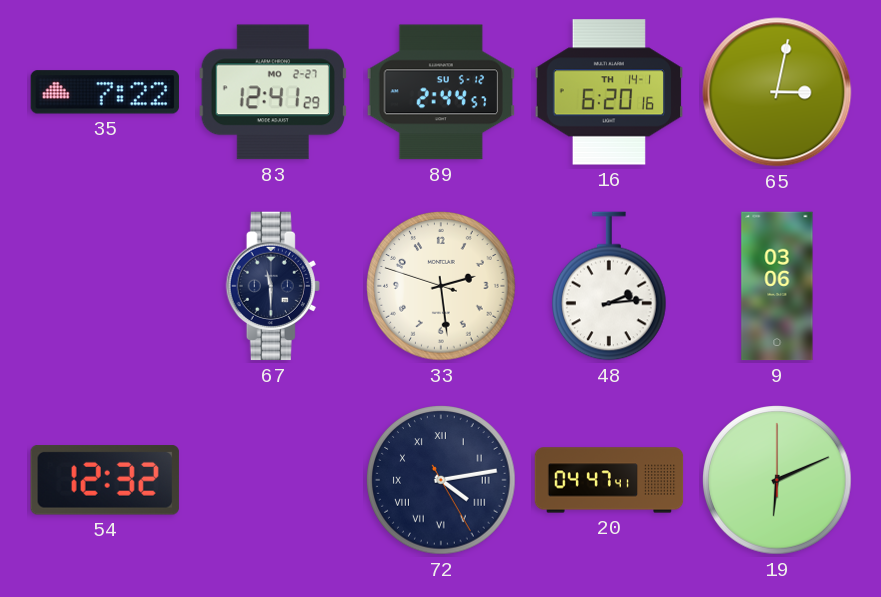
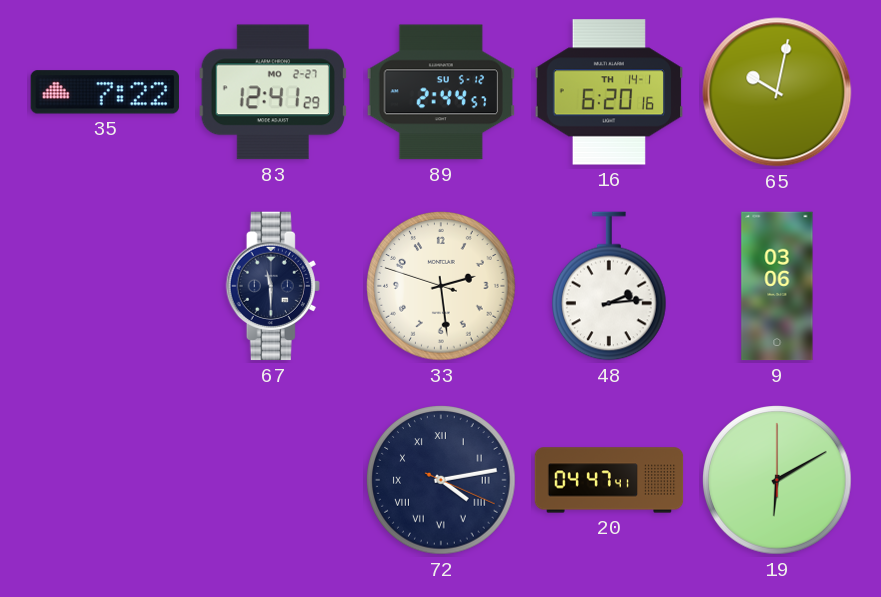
65: 3:02 -> 10:02 (777, 92)
54: 12:32 -> none (105, 481)
72: 4:13:25 -> 4:13:19 (441, 480)
19: 6:11 -> 6:10 (777, 480)
